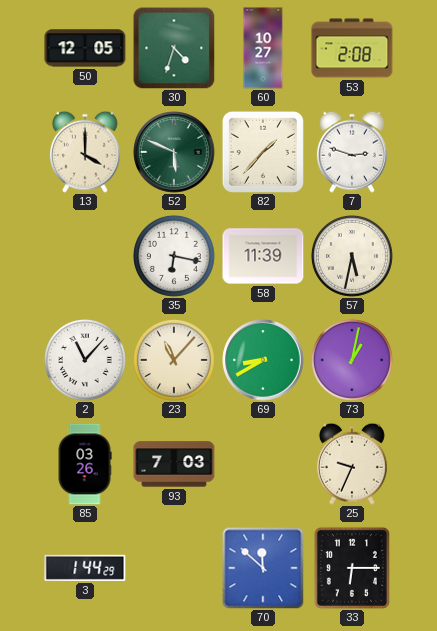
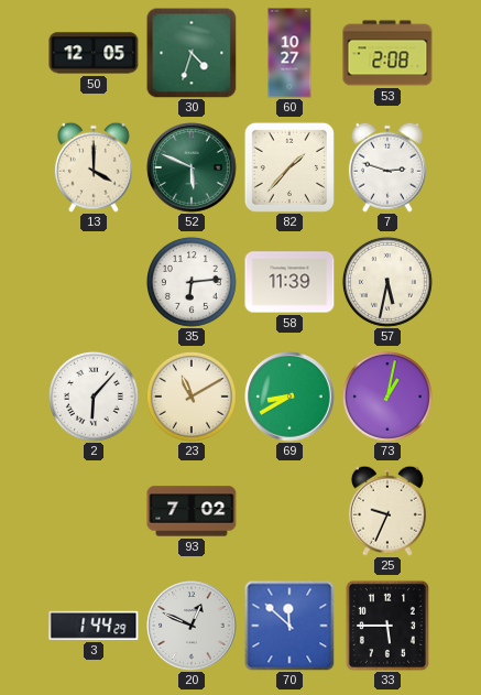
35: 6:17 -> 6:14 (192, 282)
2: 11:07 -> 6:07 (94, 397)
23: 11:07 -> 11:10 (192, 397)
85: 03:26 -> none (85, 464)
93: 7:03 -> 7:02 (192, 511)
20: none -> 12:49 (192, 626)
33: 6:15 -> 5:45 (387, 626)
